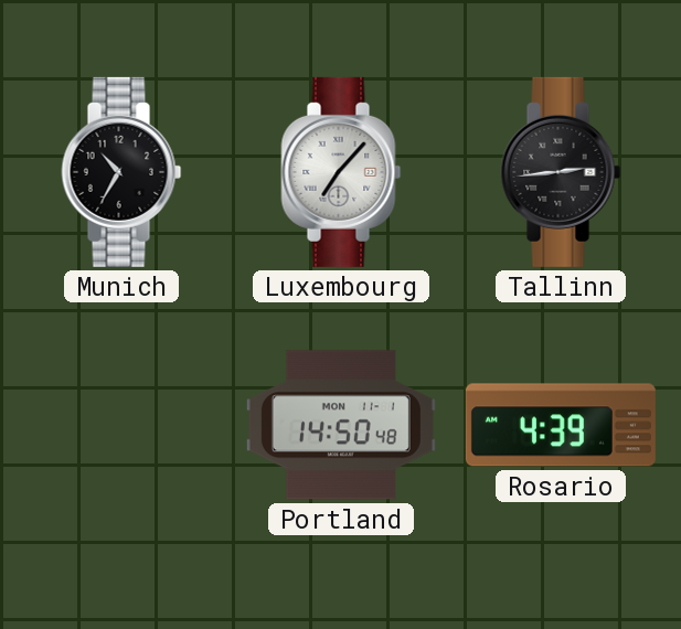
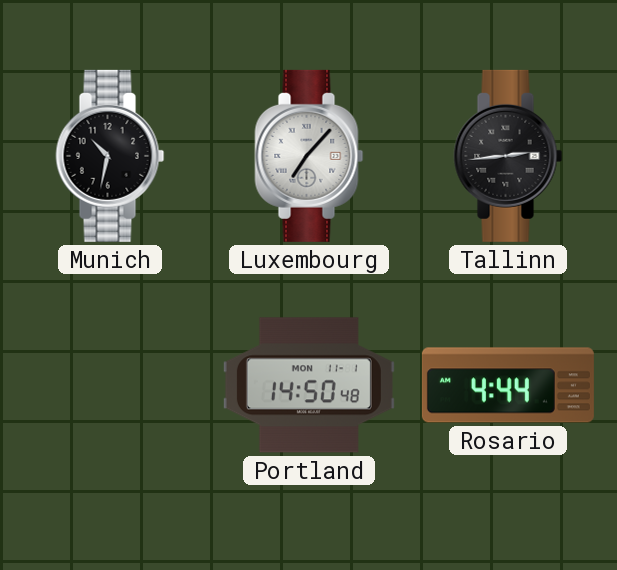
Munich: 10:35 -> 10:32 (110, 156)
Rosario: 4:39 -> 4:44 (508, 385)
